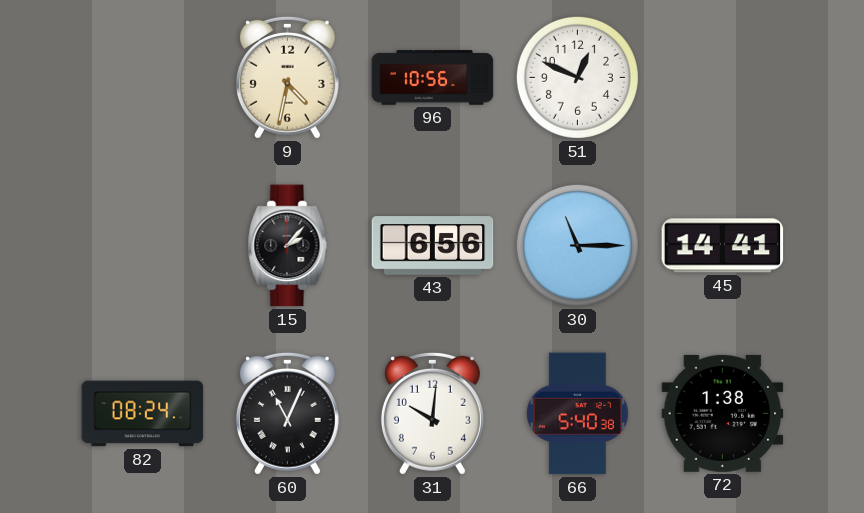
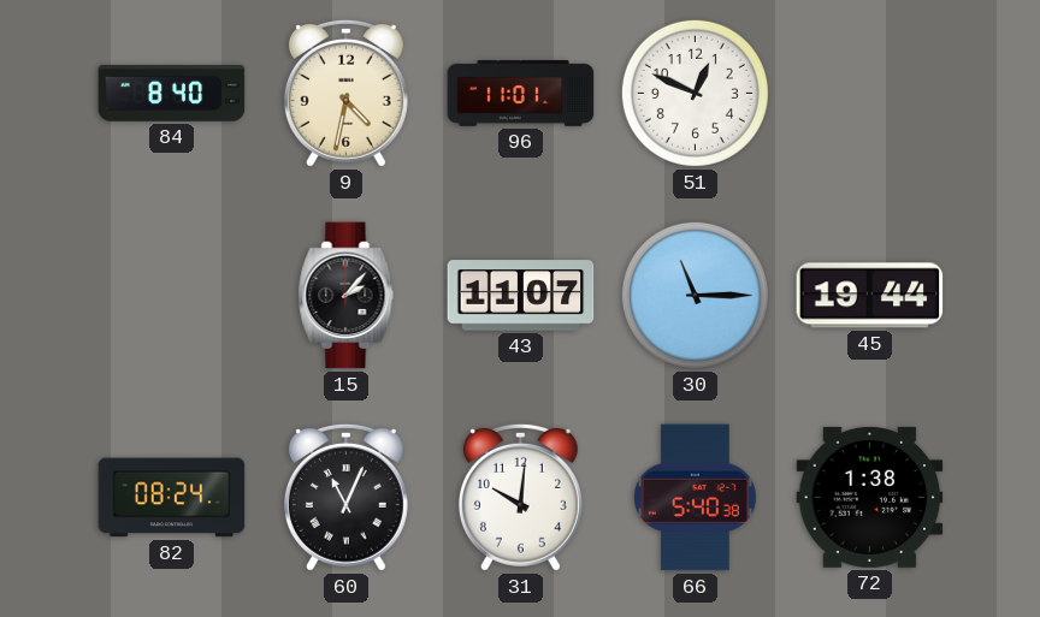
84: none -> 8:40 (172, 93)
96: 10:56 -> 11:01 (521, 94)
43: 6:56 -> 11:07 (521, 296)
45: 14:41 -> 19:44 (870, 296)
